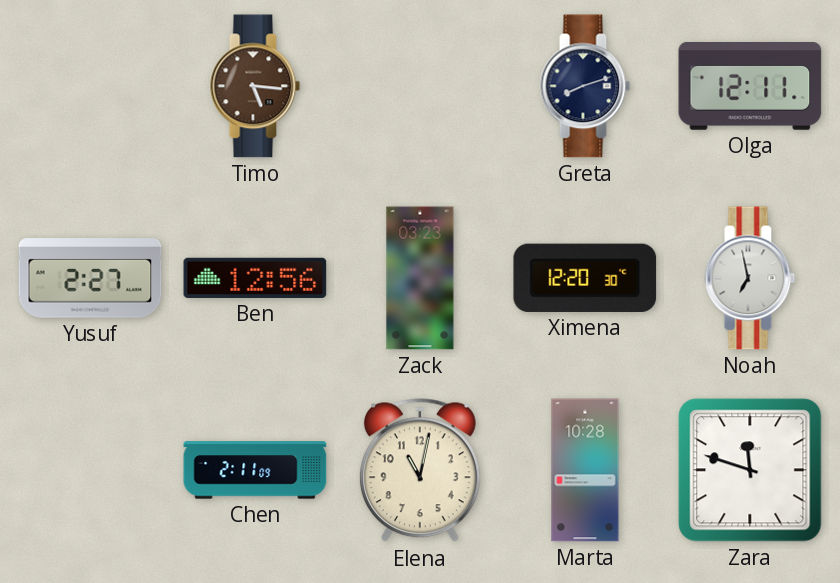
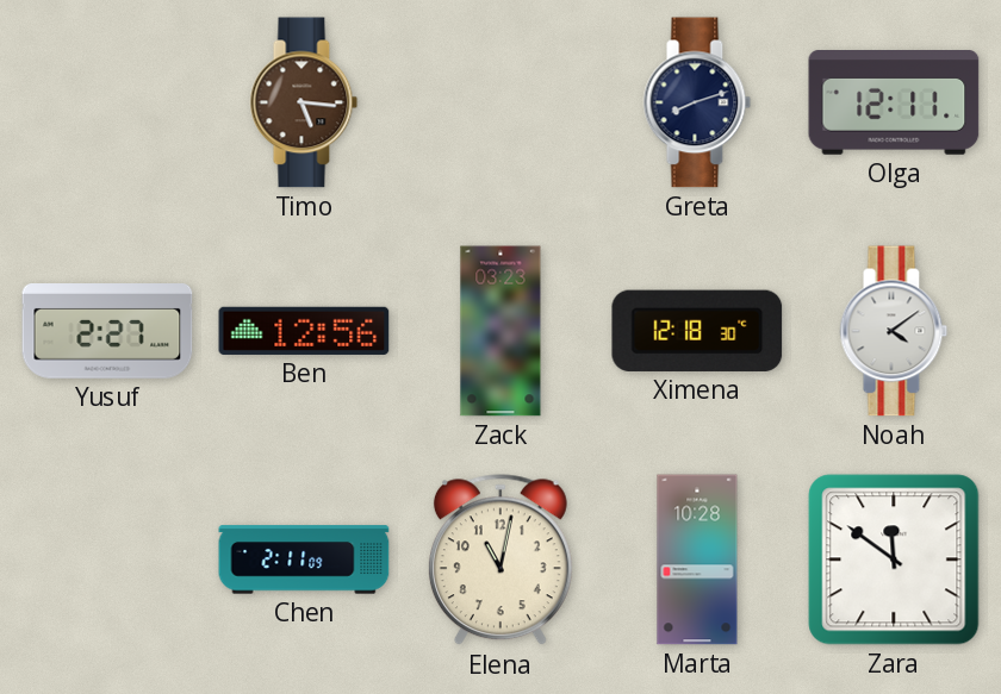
Ximena: 12:20 -> 12:18 (697, 331)
Noah: 6:58 -> 4:09 (894, 331)
Zara: 11:48 -> 11:51 (894, 559)
